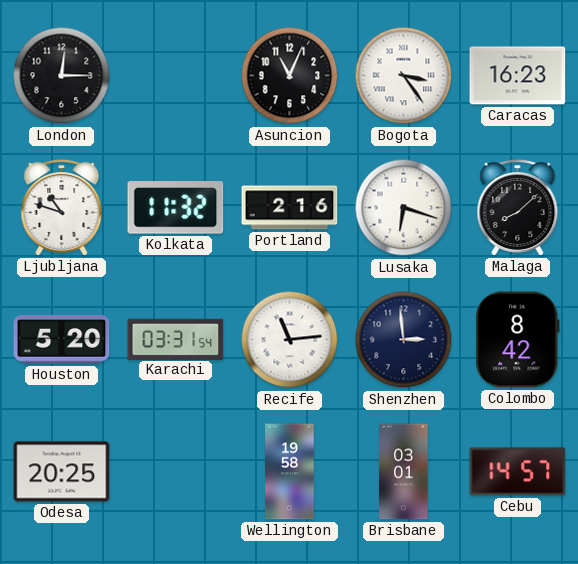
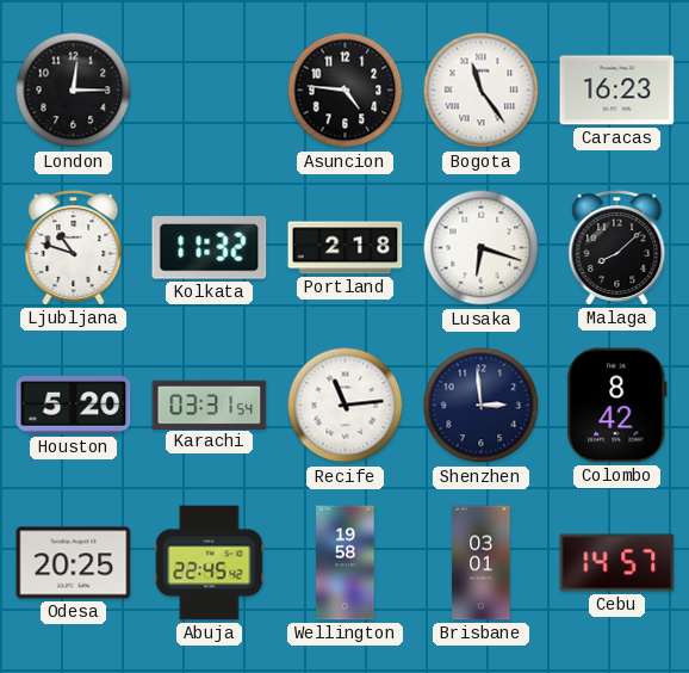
Asuncion: 11:04 -> 4:46 (346, 91)
Bogota: 3:24 -> 11:24 (482, 91)
Portland: 2:16 -> 2:18 (346, 248)
Abuja: none -> 22:45 (210, 563)
